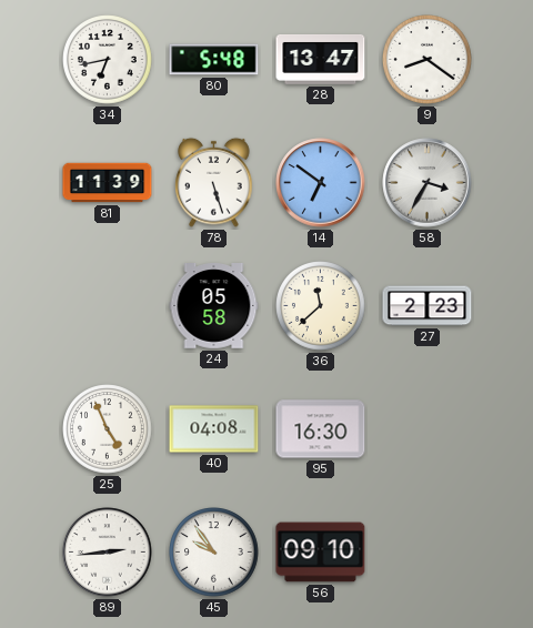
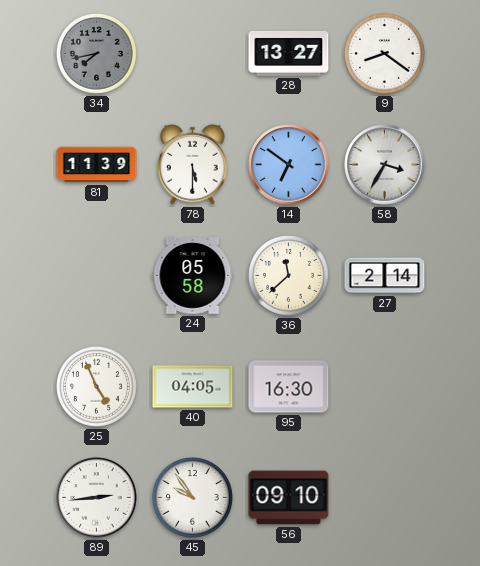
34: 6:43 -> 7:43 (97, 54)
34 dial: white -> grey (97, 54)
80: 5:48 -> none (214, 60)
28: 13:47 -> 13:27 (289, 53)
78: 5:27 -> 5:30 (193, 164)
27: 2:23 -> 2:14 (385, 276)
40: 04:08 -> 04:05 (193, 387)
